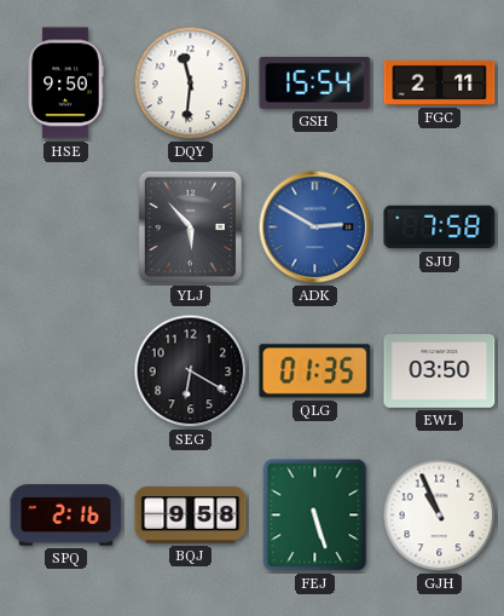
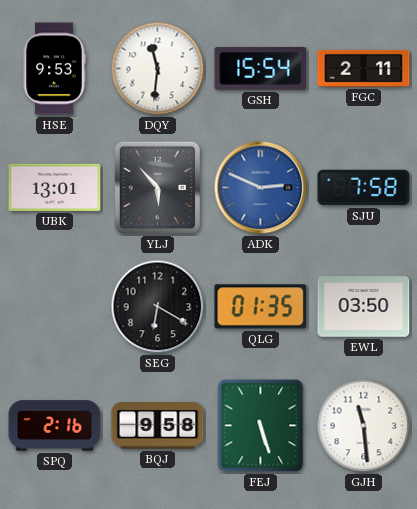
HSE: 9:50 -> 9:53 (54, 69)
UBK: none -> 13:01 (55, 187)
ADK: 2:50 -> 2:49 (261, 188)
GJH: 10:56 -> 11:29 (364, 426)
